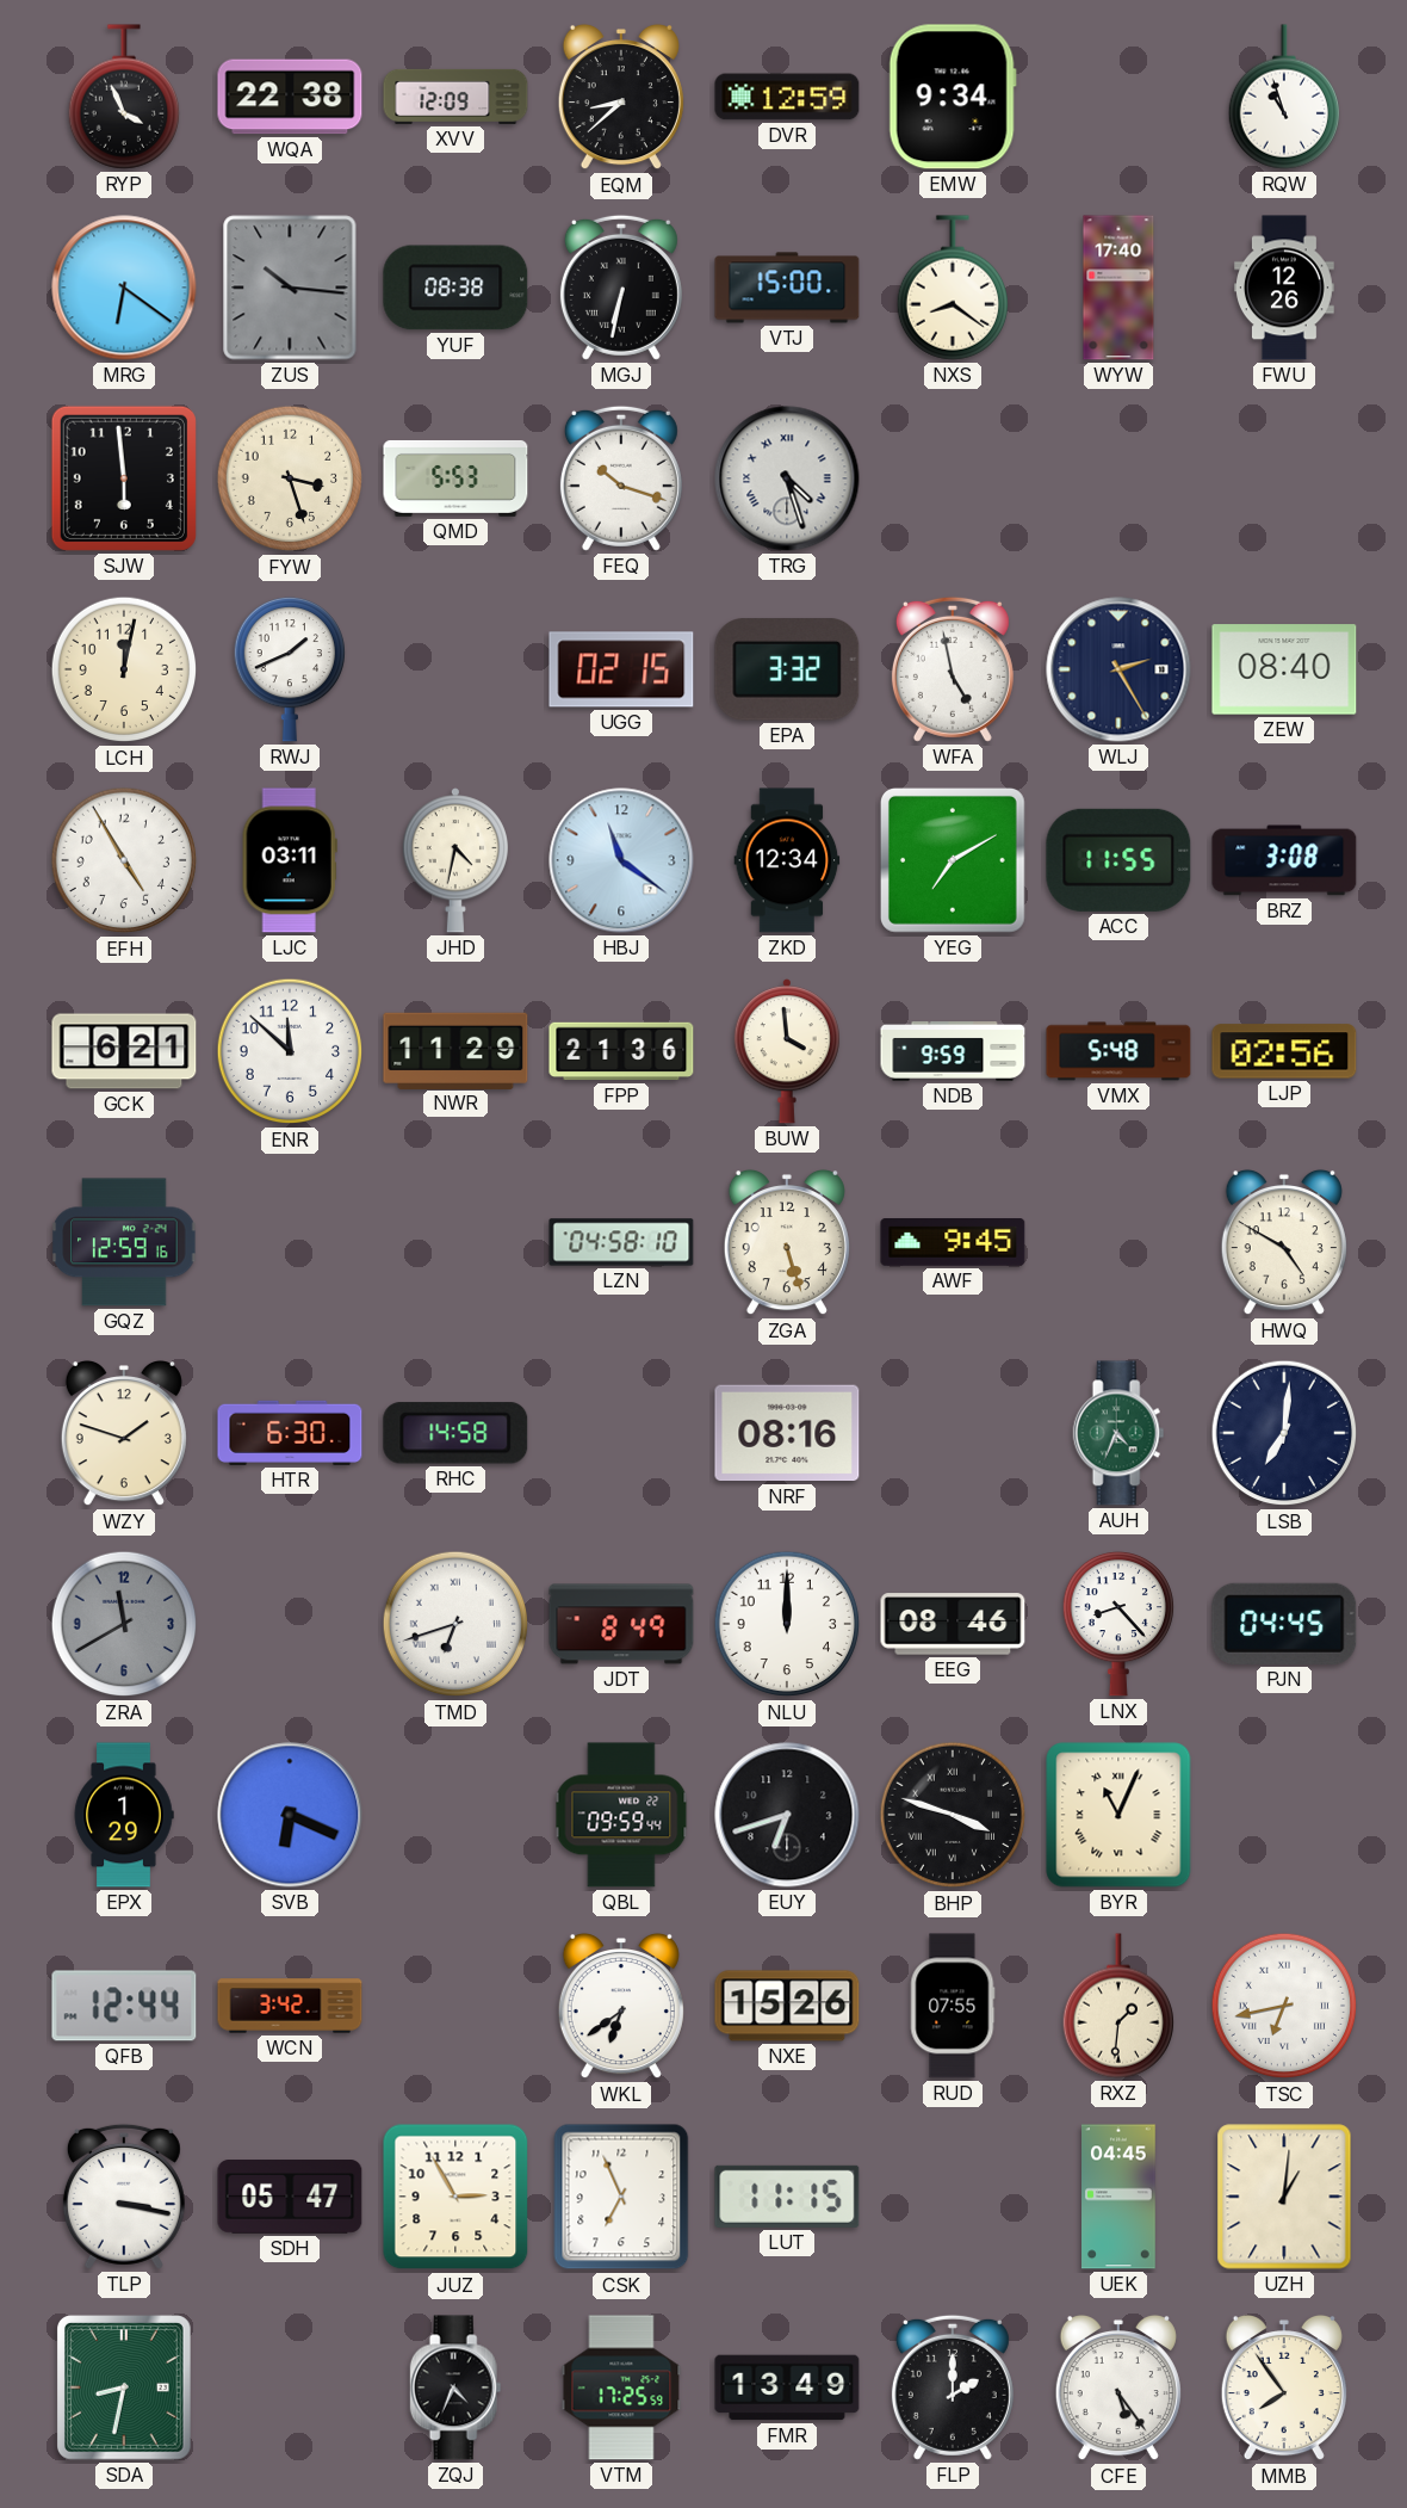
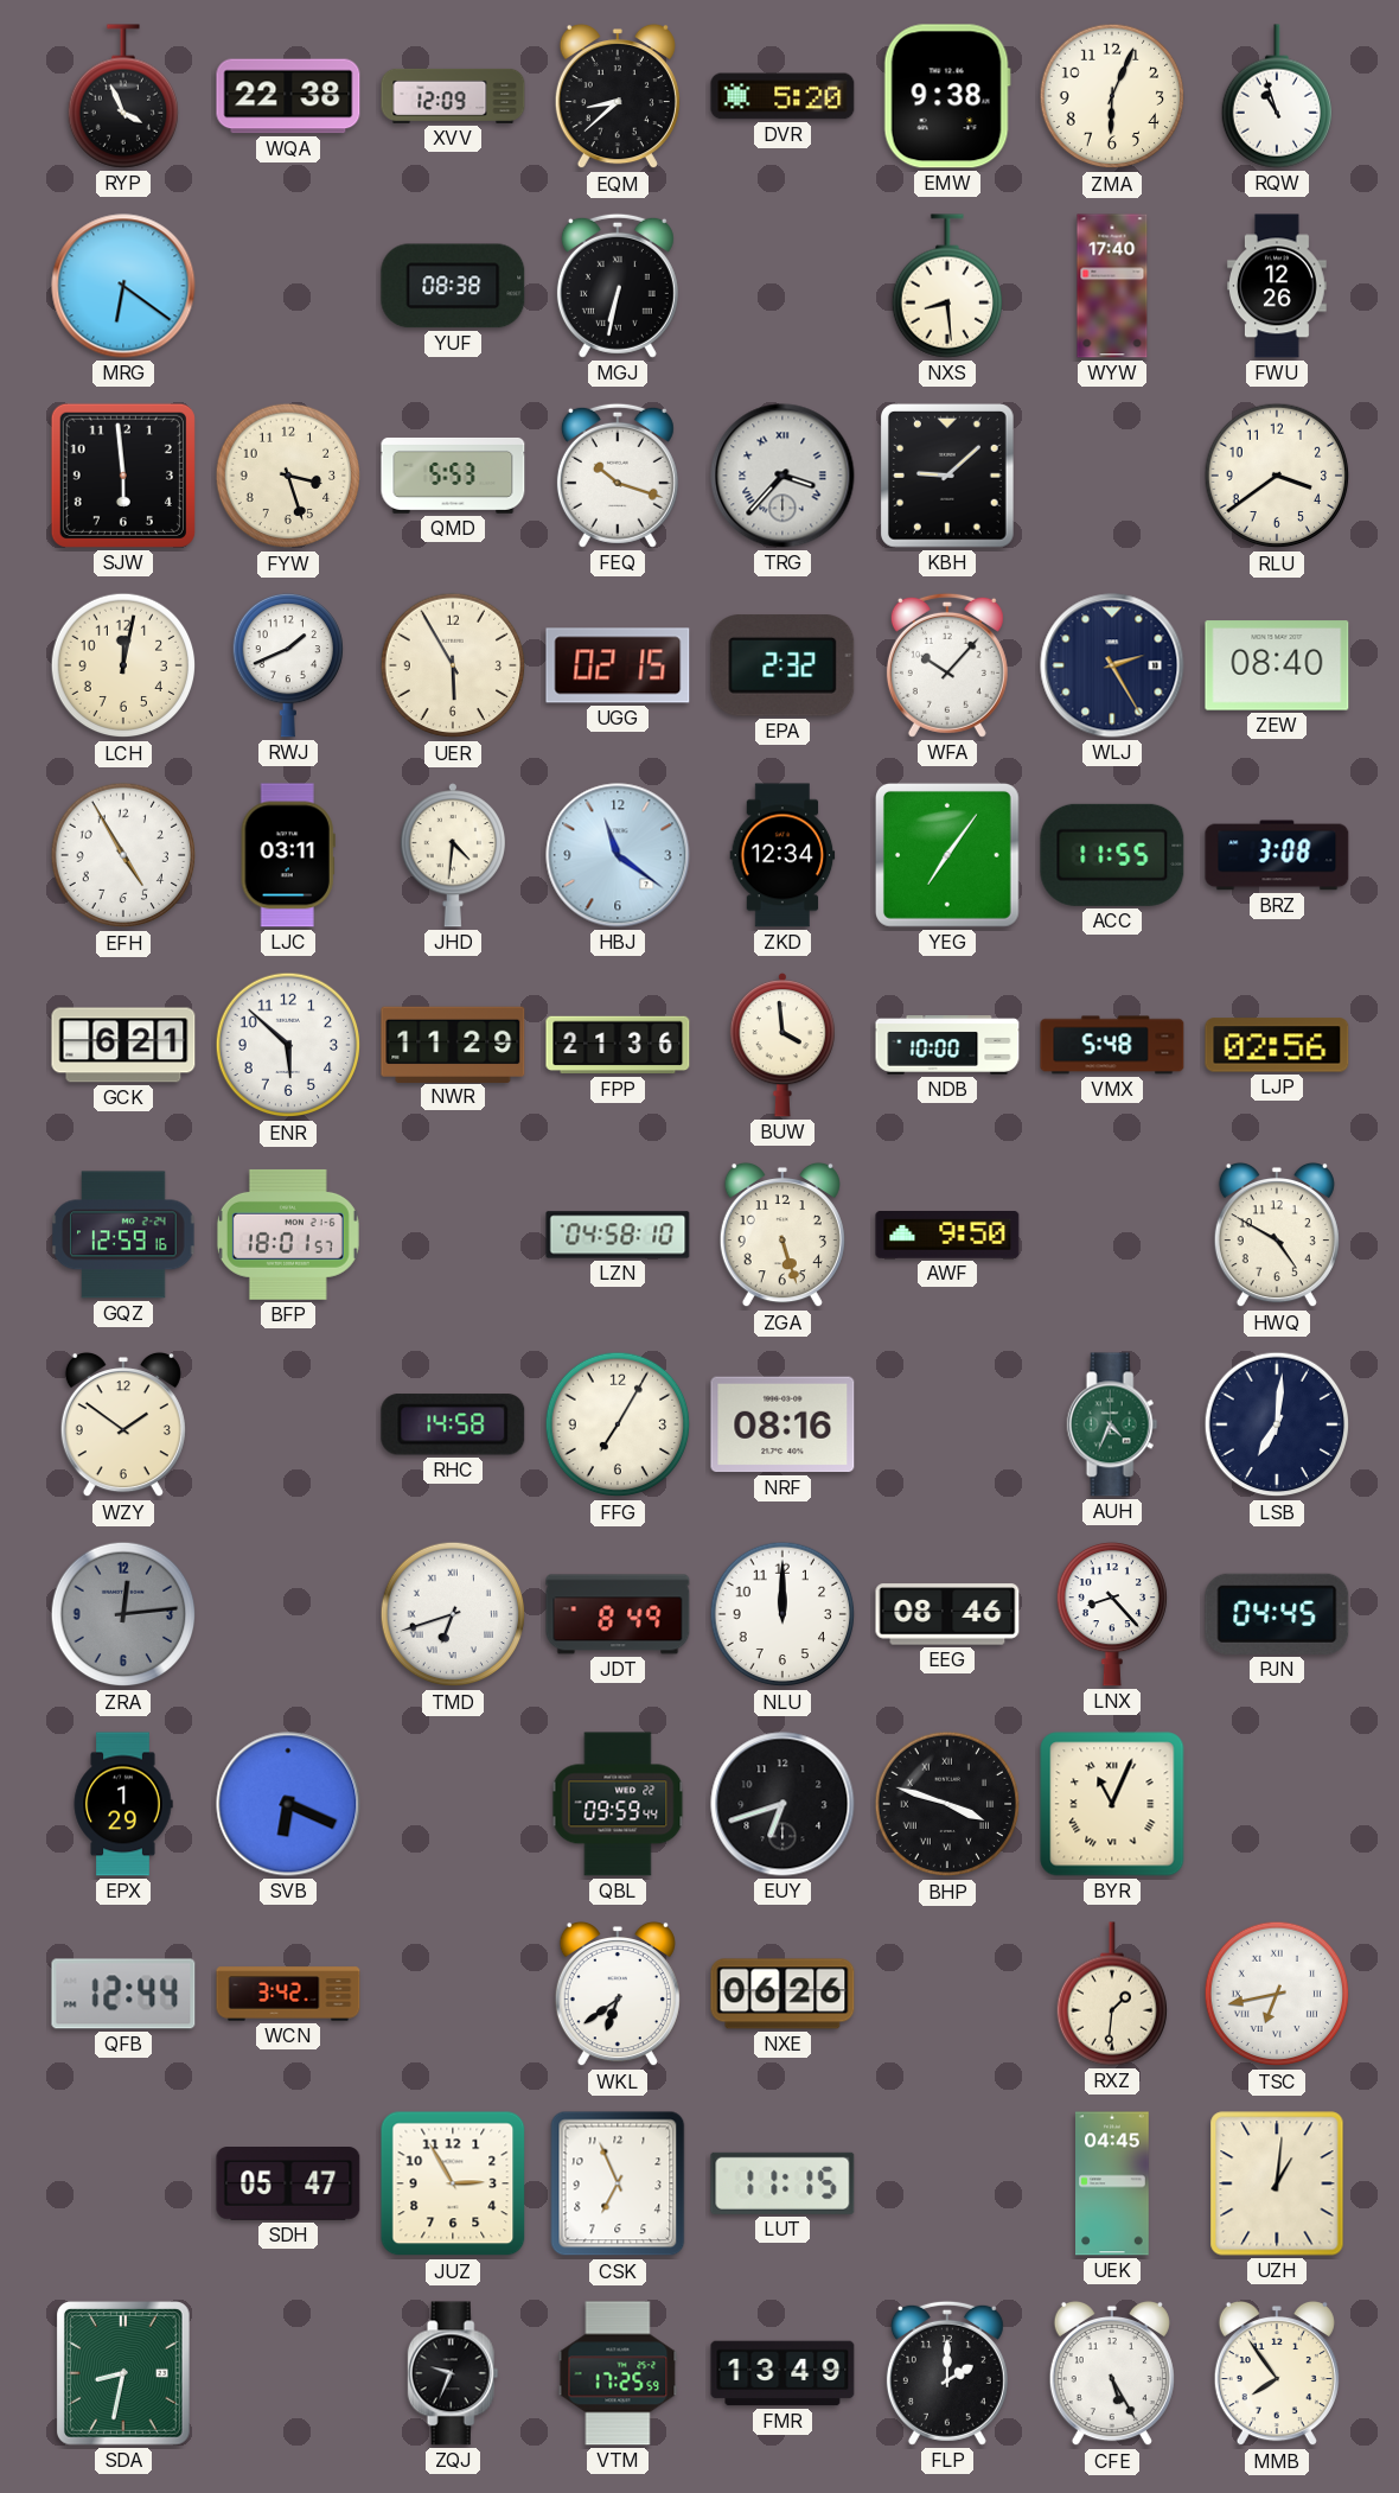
DVR: 12:59 -> 5:20 (782, 96)
EMW: 9:34 -> 9:38 (947, 96)
ZMA: none -> 6:04 (1112, 96)
ZUS: 10:16 -> none (290, 288)
VTJ: 15:00 -> none (787, 288)
NXS: 8:21 -> 8:29 (946, 286)
TRG: 4:27 -> 3:37 (782, 476)
KBH: none -> 9:08 (948, 477)
RLU: none -> 3:39 (1277, 476)
UER: none -> 5:55 (453, 665)
EPA: 3:32 -> 2:32 (782, 665)
WFA: 4:58 -> 10:07 (947, 665)
JHD: 4:32 -> 4:31 (453, 855)
YEG: 7:10 -> 7:06 (947, 855)
ENR: 11:52 -> 5:52 (288, 1045)
NDB: 9:59 -> 10:00 (947, 1045)
BFP: none -> 18:01 (288, 1235)
AWF: 9:45 -> 9:50 (947, 1236)
WZY: 1:48 -> 1:51 (123, 1424)
HTR: 6:30 -> none (290, 1433)
FFG: none -> 7:05 (618, 1424)
ZRA: 11:40 -> 12:14 (123, 1614)
NXE: 15:26 -> 06:26 (782, 1994)
RUD: 07:55 -> none (953, 2006)
TLP: 3:17 -> none (124, 2197)
ZQJ: 4:34 -> 9:34 (453, 2373)
CFE: 5:24 -> 5:25 (1112, 2373)
